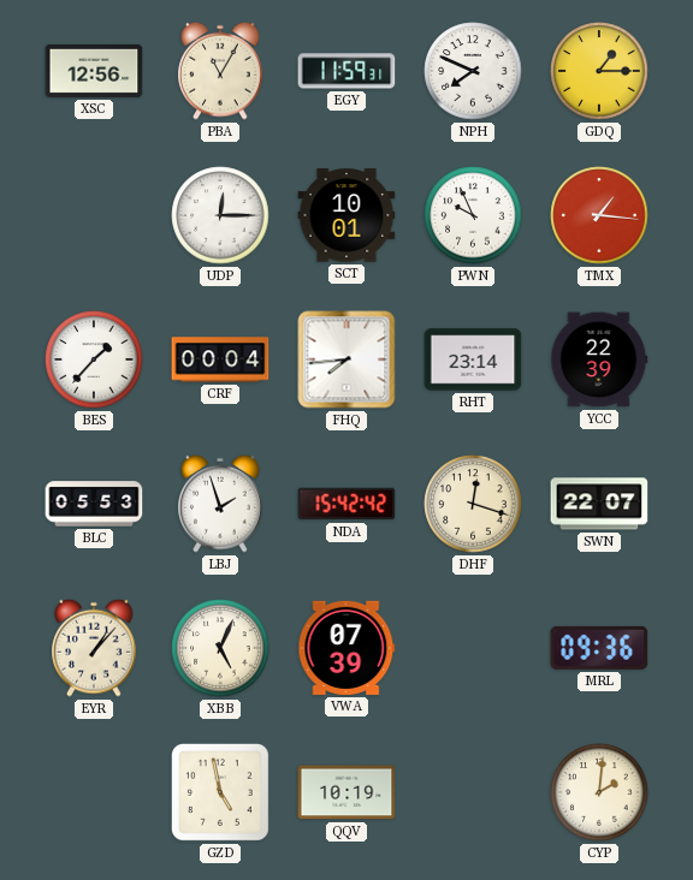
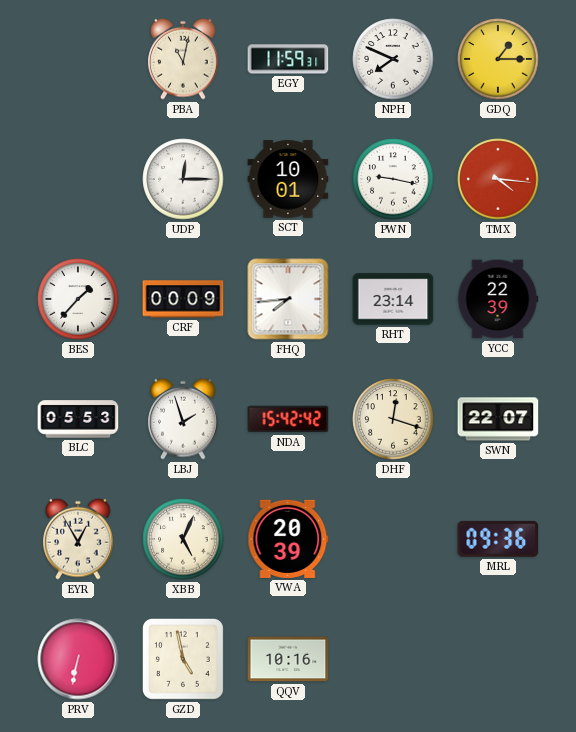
XSC: 12:56 -> none (94, 71)
PBA: 11:05 -> 11:02 (183, 59)
PWN: 9:56 -> 9:17 (393, 179)
TMX: 1:16 -> 4:16 (498, 179)
CRF: 00:04 -> 00:09 (183, 299)
EYR: 1:07 -> 12:55 (78, 539)
VWA: 07:39 -> 20:39 (288, 539)
PRV: none -> 6:32 (78, 659)
QQV: 10:19 -> 10:16 (288, 659)
CYP: 2:01 -> none (599, 792)
